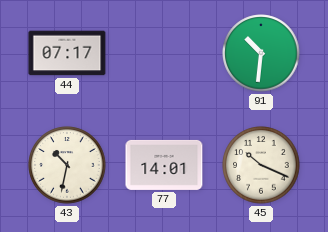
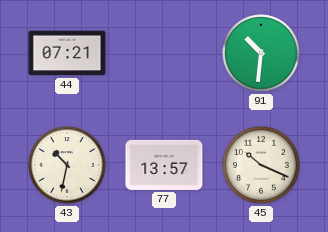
44: 07:17 -> 07:21 (67, 53)
77: 14:01 -> 13:57 (164, 165)
